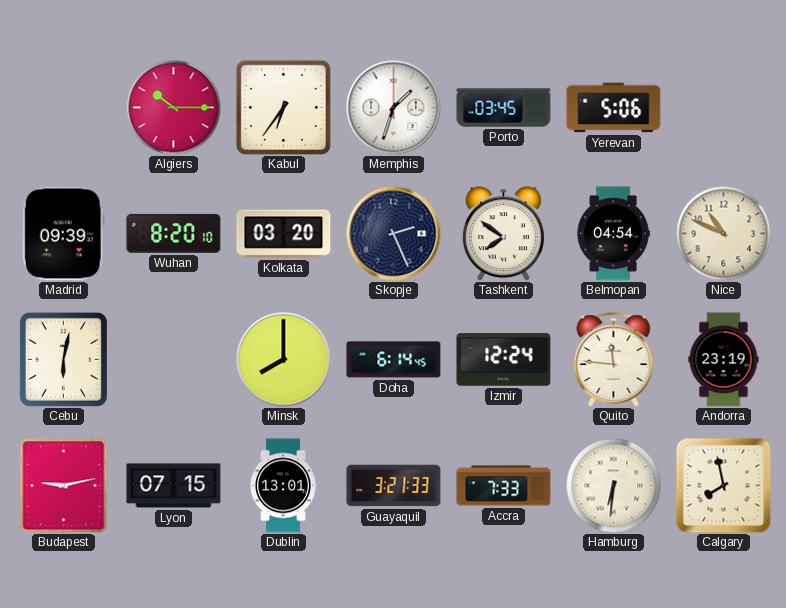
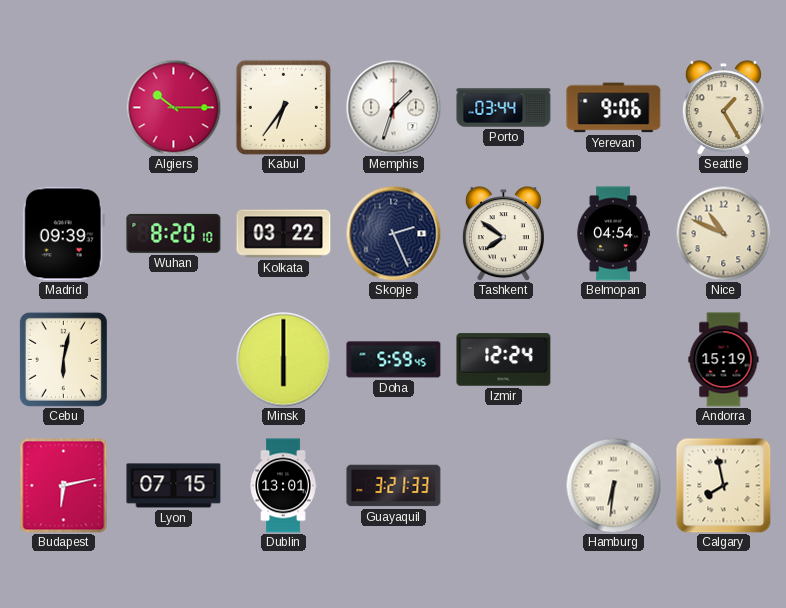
Porto: 03:45 -> 03:44 (504, 108)
Yerevan: 5:06 -> 9:06 (614, 108)
Seattle: none -> 1:25 (723, 108)
Kolkata: 03:20 -> 03:22 (284, 234)
Minsk: 8:00 -> 6:00 (283, 359)
Doha: 6:14 -> 5:59 (394, 360)
Quito: 11:46 -> none (614, 360)
Andorra: 23:19 -> 15:19 (724, 360)
Budapest: 9:13 -> 6:13 (64, 486)
Accra: 7:33 -> none (504, 486)
